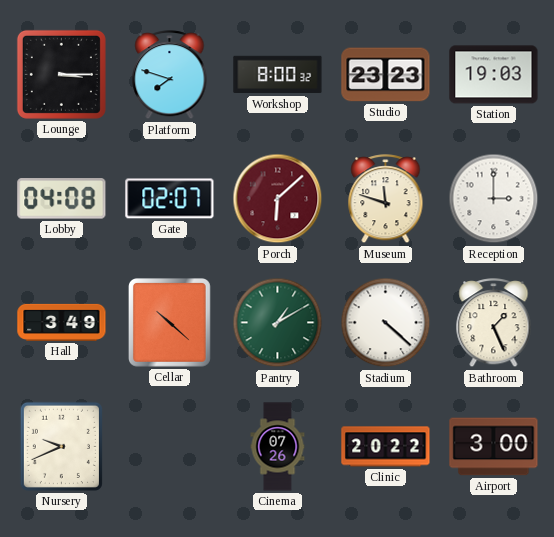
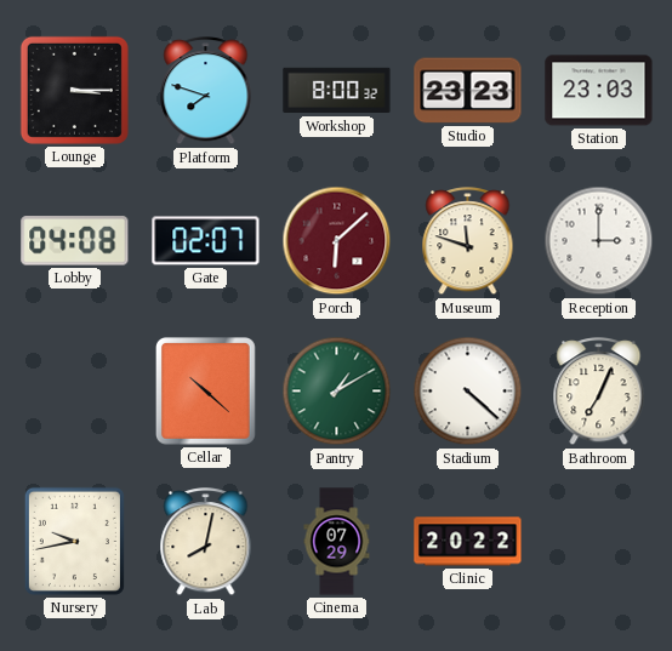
Station: 19:03 -> 23:03 (599, 91)
Hall: 3:49 -> none (62, 322)
Bathroom: 1:26 -> 7:04 (599, 392)
Nursery: 9:41 -> 9:43 (74, 541)
Lab: none -> 8:02 (206, 542)
Cinema: 07:26 -> 07:29 (337, 542)
Airport: 3:00 -> none (494, 447)
